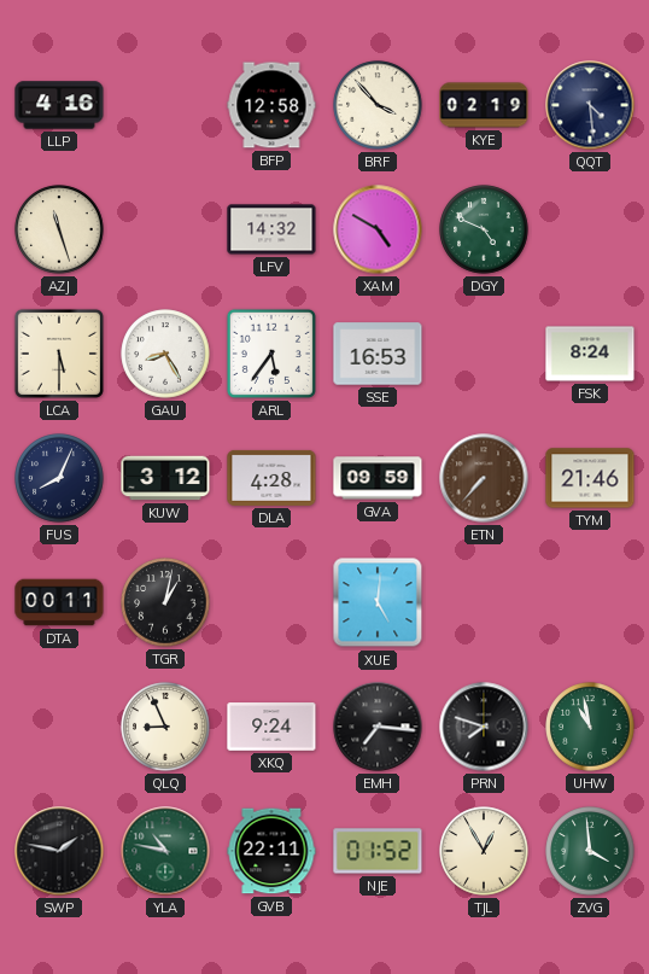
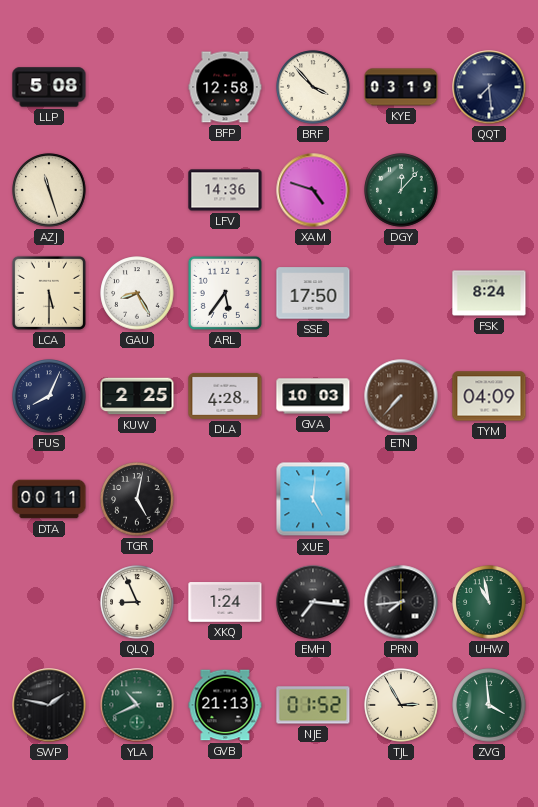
LLP: 4:16 -> 5:08 (49, 87)
KYE: 02:19 -> 03:19 (401, 87)
QQT: 4:29 -> 7:29 (489, 87)
LFV: 14:32 -> 14:36 (225, 190)
XAM: 4:50 -> 4:48 (313, 190)
DGY: 4:49 -> 12:07 (401, 190)
SSE: 16:53 -> 17:50 (313, 293)
KUW: 3:12 -> 2:25 (137, 396)
GVA: 09:59 -> 10:03 (313, 396)
TYM: 21:46 -> 04:09 (489, 396)
TGR: 1:02 -> 5:02 (137, 499)
XKQ: 9:24 -> 1:24 (225, 602)
PRN: 7:48 -> 7:44 (401, 602)
YLA: 10:47 -> 10:41 (137, 705)
GVB: 22:11 -> 21:13 (225, 705)
TJL: 12:55 -> 2:55 (401, 705)
